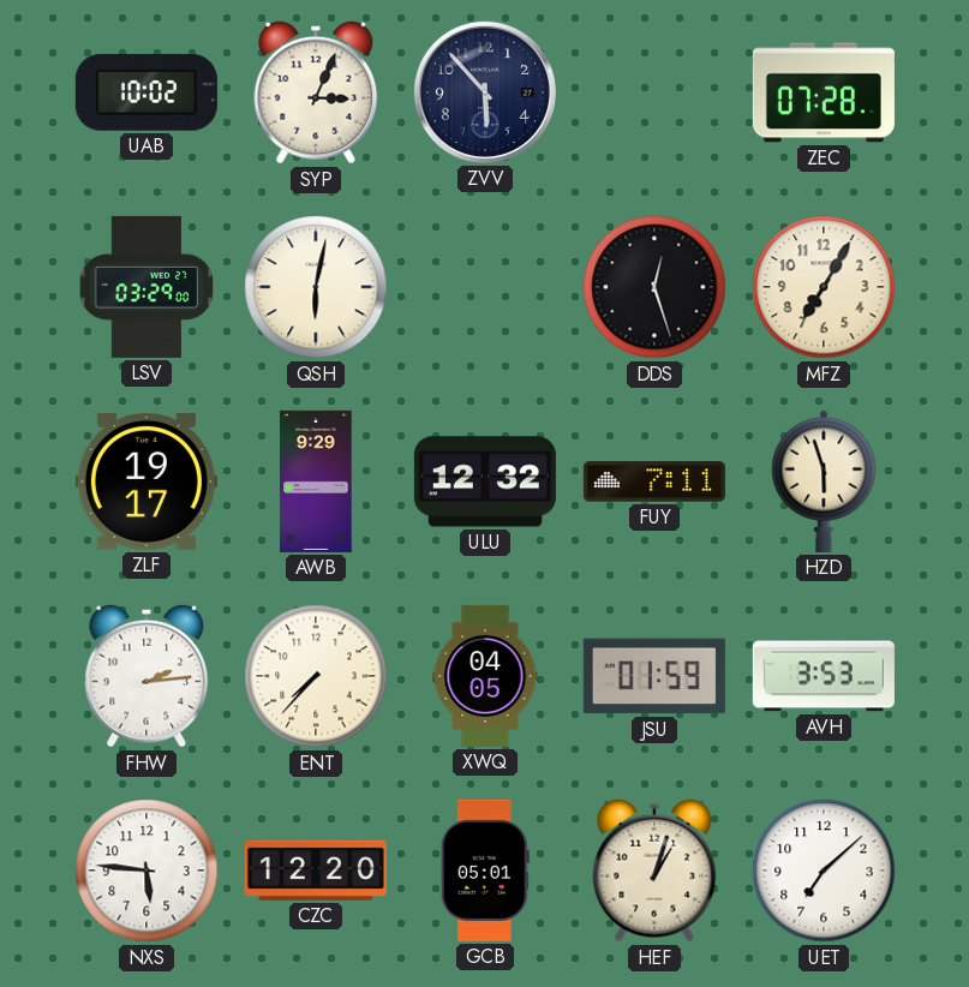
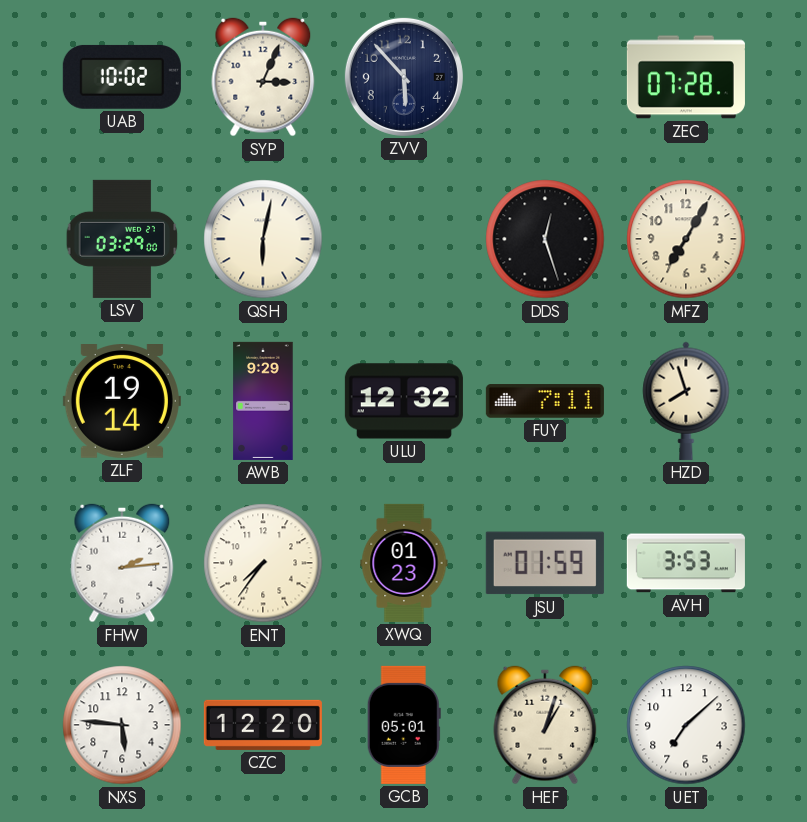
ZLF: 19:17 -> 19:14 (122, 402)
HZD: 5:57 -> 7:57 (686, 401)
ENT: 7:37 -> 7:36 (263, 563)
XWQ: 04:05 -> 01:23 (404, 563)
